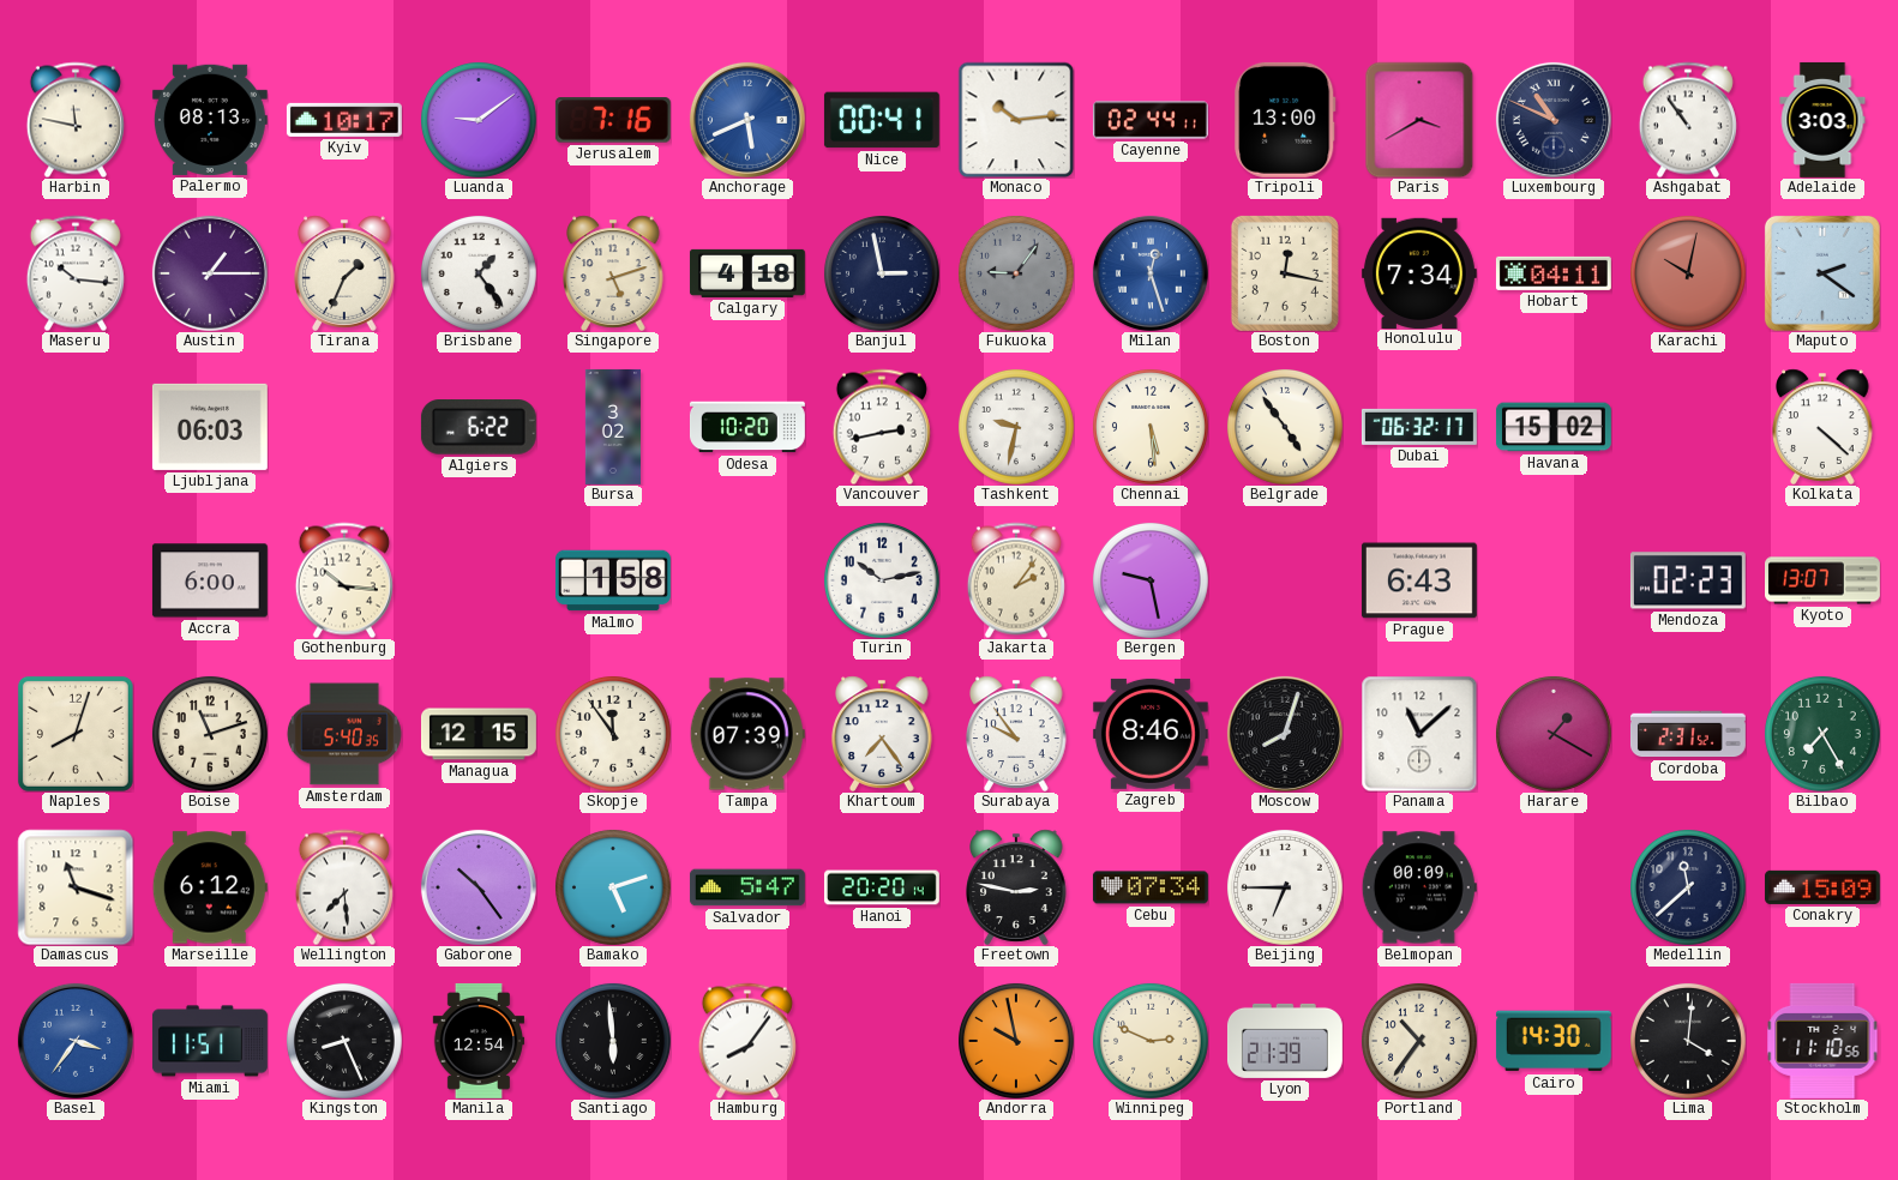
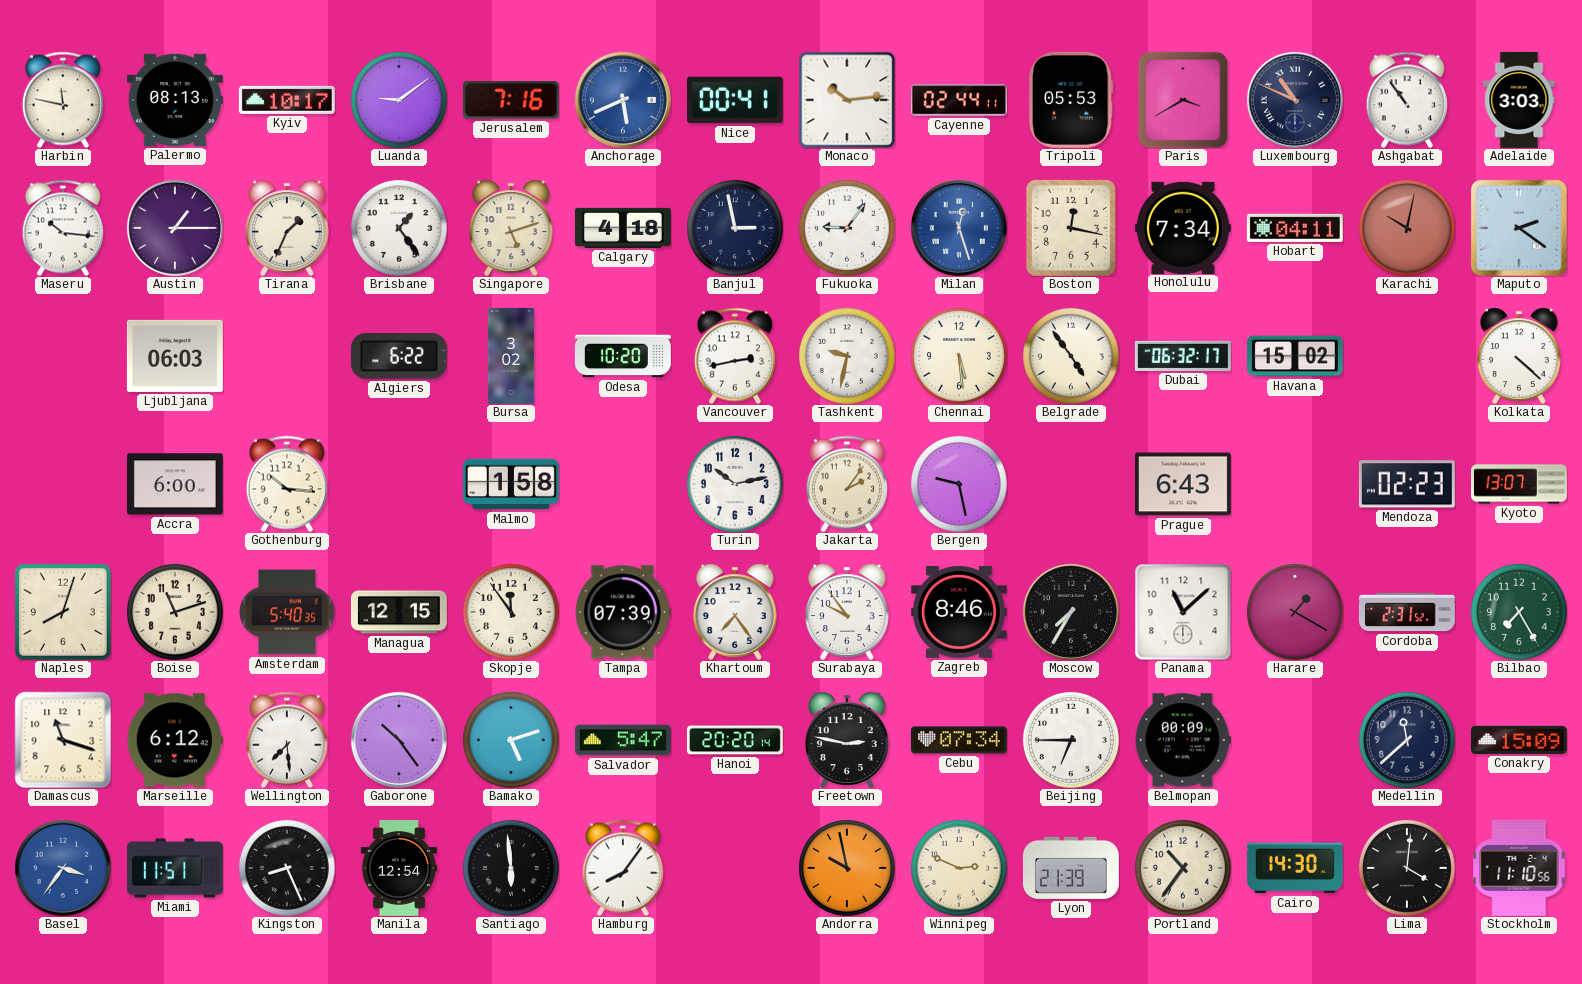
Tripoli: 13:00 -> 05:53 (1071, 100)
Fukuoka dial: grey -> white (847, 228)
Moscow: 8:03 -> 7:35 (1071, 612)
